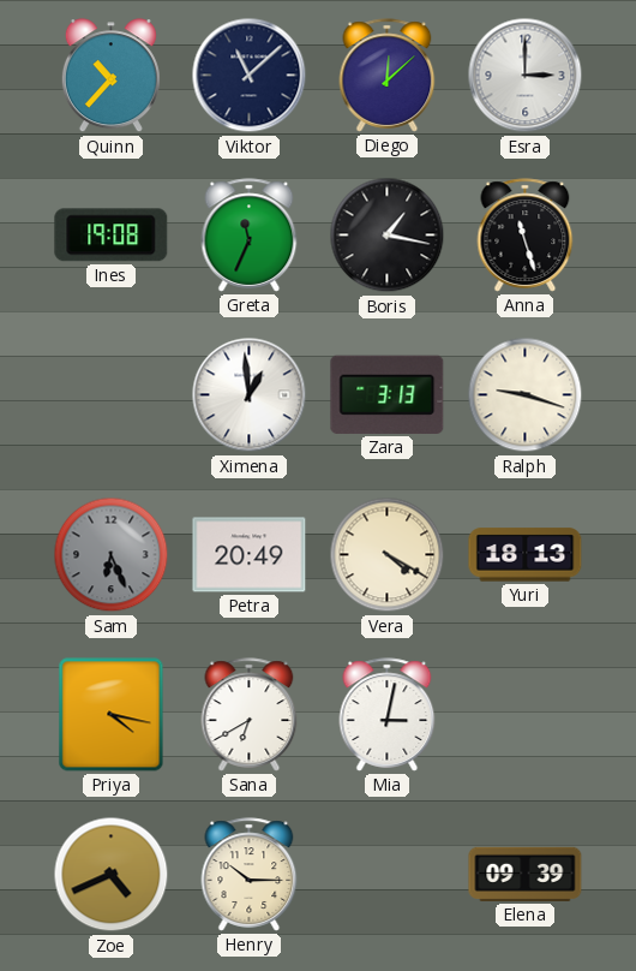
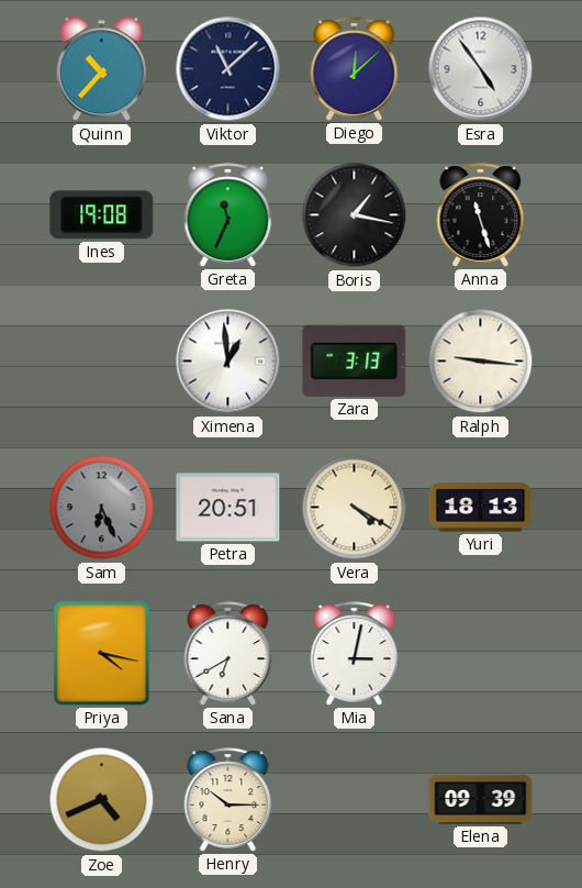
Esra: 3:00 -> 4:54 (481, 69)
Ralph: 9:18 -> 9:16 (481, 362)
Petra: 20:49 -> 20:51 (228, 508)
